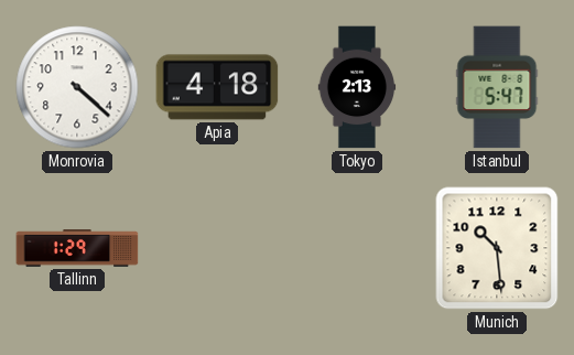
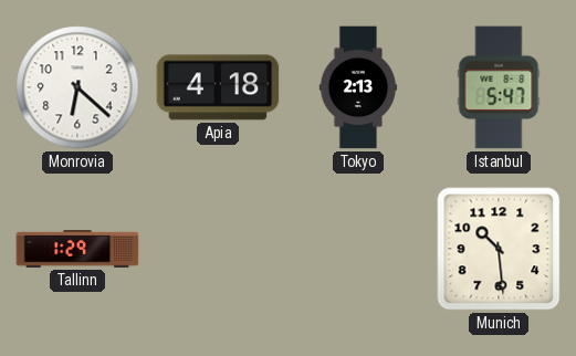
Monrovia: 4:22 -> 6:22 (77, 87)
